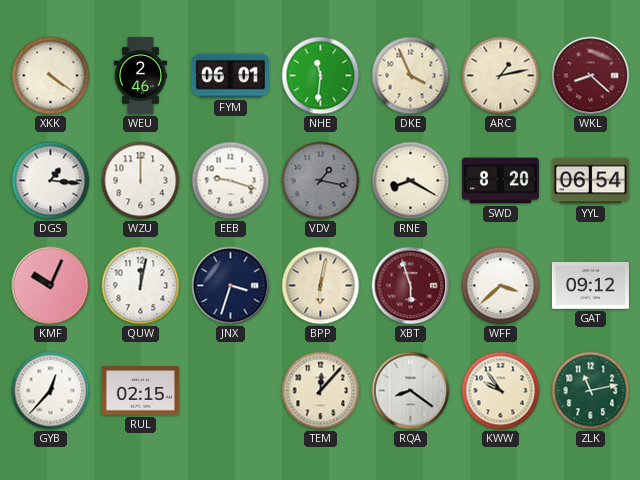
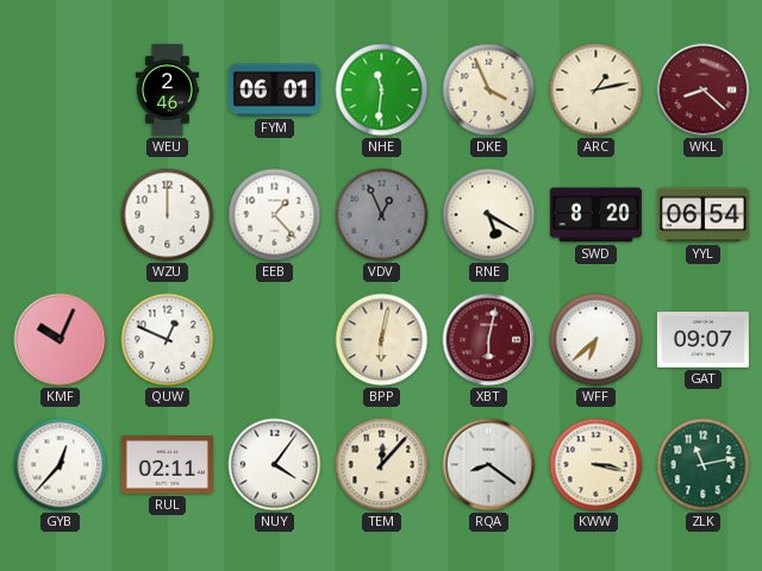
XKK: 4:21 -> none (51, 76)
DGS: 1:16 -> none (51, 181)
EEB: 9:18 -> 1:23 (275, 215)
VDV: 1:17 -> 12:56 (382, 215)
RNE: 8:20 -> 5:20 (489, 215)
QUW: 12:02 -> 12:49 (168, 340)
JNX: 3:33 -> none (231, 286)
XBT: 5:57 -> 6:02 (489, 340)
WFF: 3:38 -> 6:38 (597, 340)
GAT: 09:12 -> 09:07 (702, 340)
RUL: 02:15 -> 02:11 (167, 465)
NUY: none -> 4:06 (275, 465)
KWW: 9:54 -> 3:17 (597, 465)
